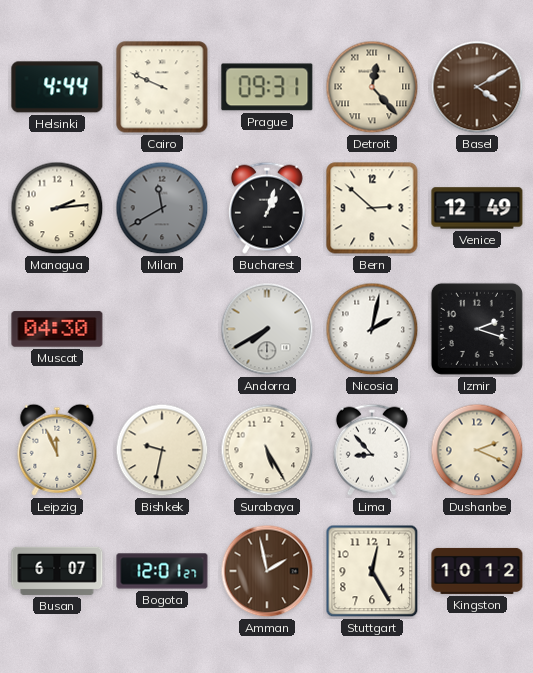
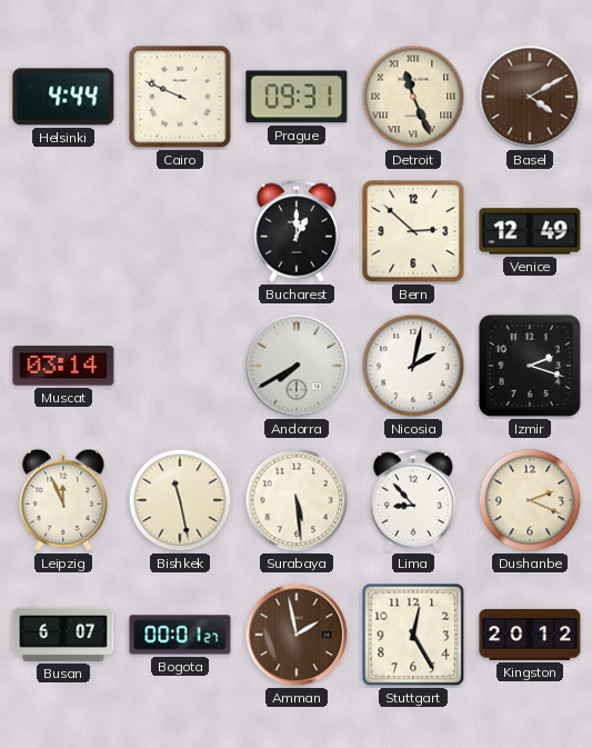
Detroit: 12:23 -> 11:26 (413, 97)
Managua: 2:14 -> none (57, 208)
Milan: 11:40 -> none (162, 208)
Bucharest: 1:03 -> 1:00 (297, 231)
Muscat: 04:30 -> 03:14 (63, 366)
Bishkek: 9:32 -> 11:28 (180, 500)
Surabaya: 5:25 -> 5:29 (297, 500)
Bogota: 12:01 -> 00:01 (180, 635)
Kingston: 10:12 -> 20:12 (530, 635)
